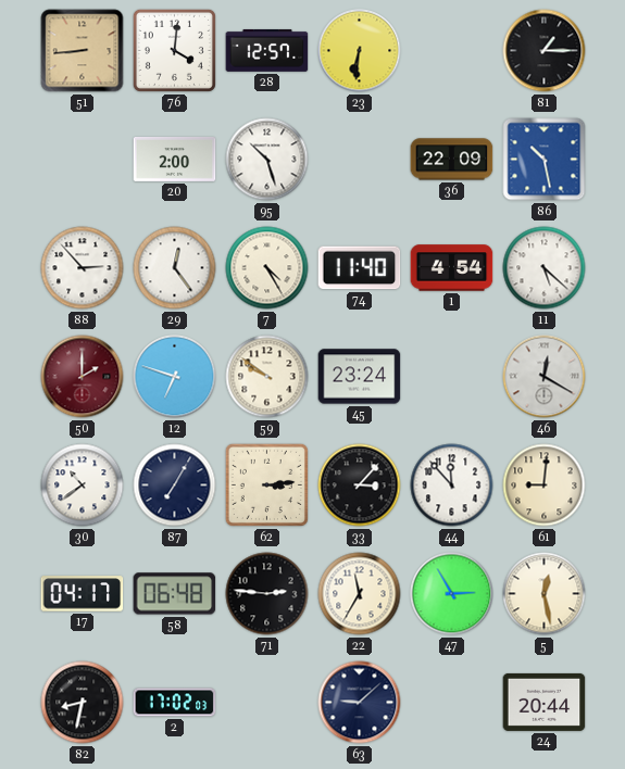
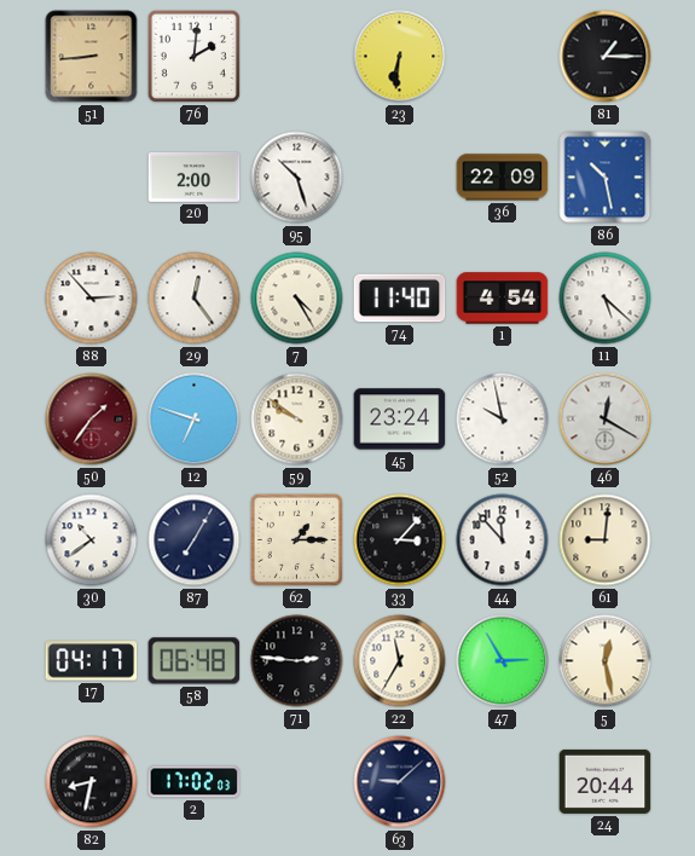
76: 4:01 -> 2:01 (193, 56)
28: 12:57 -> none (267, 50)
50: 2:00 -> 1:36 (92, 420)
52: none -> 9:58 (503, 420)
62: 3:14 -> 1:15 (296, 539)
